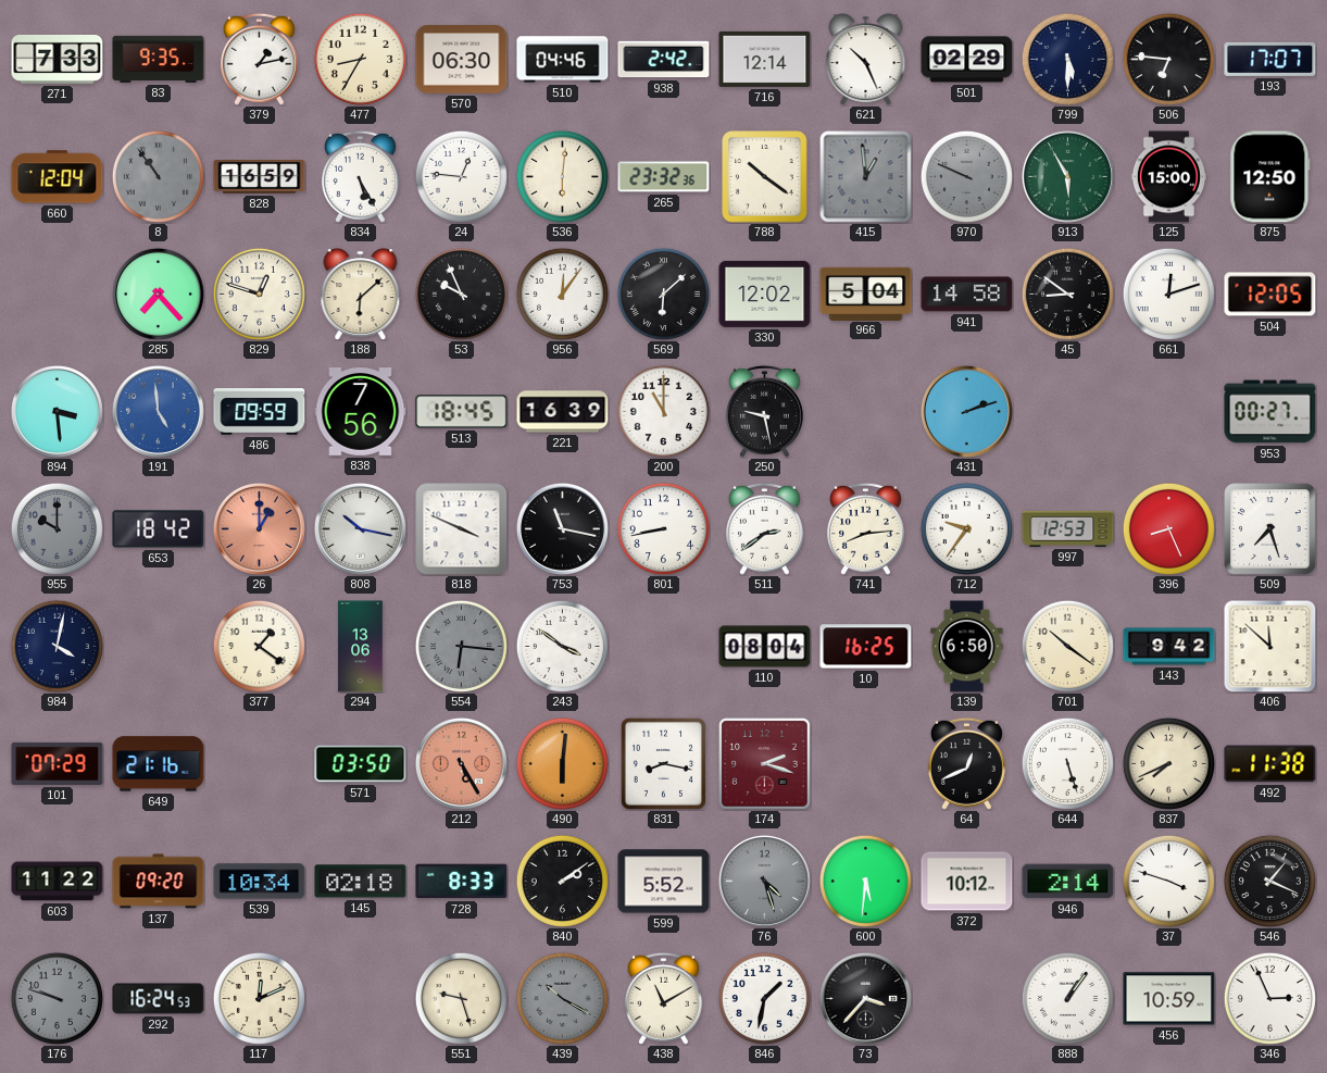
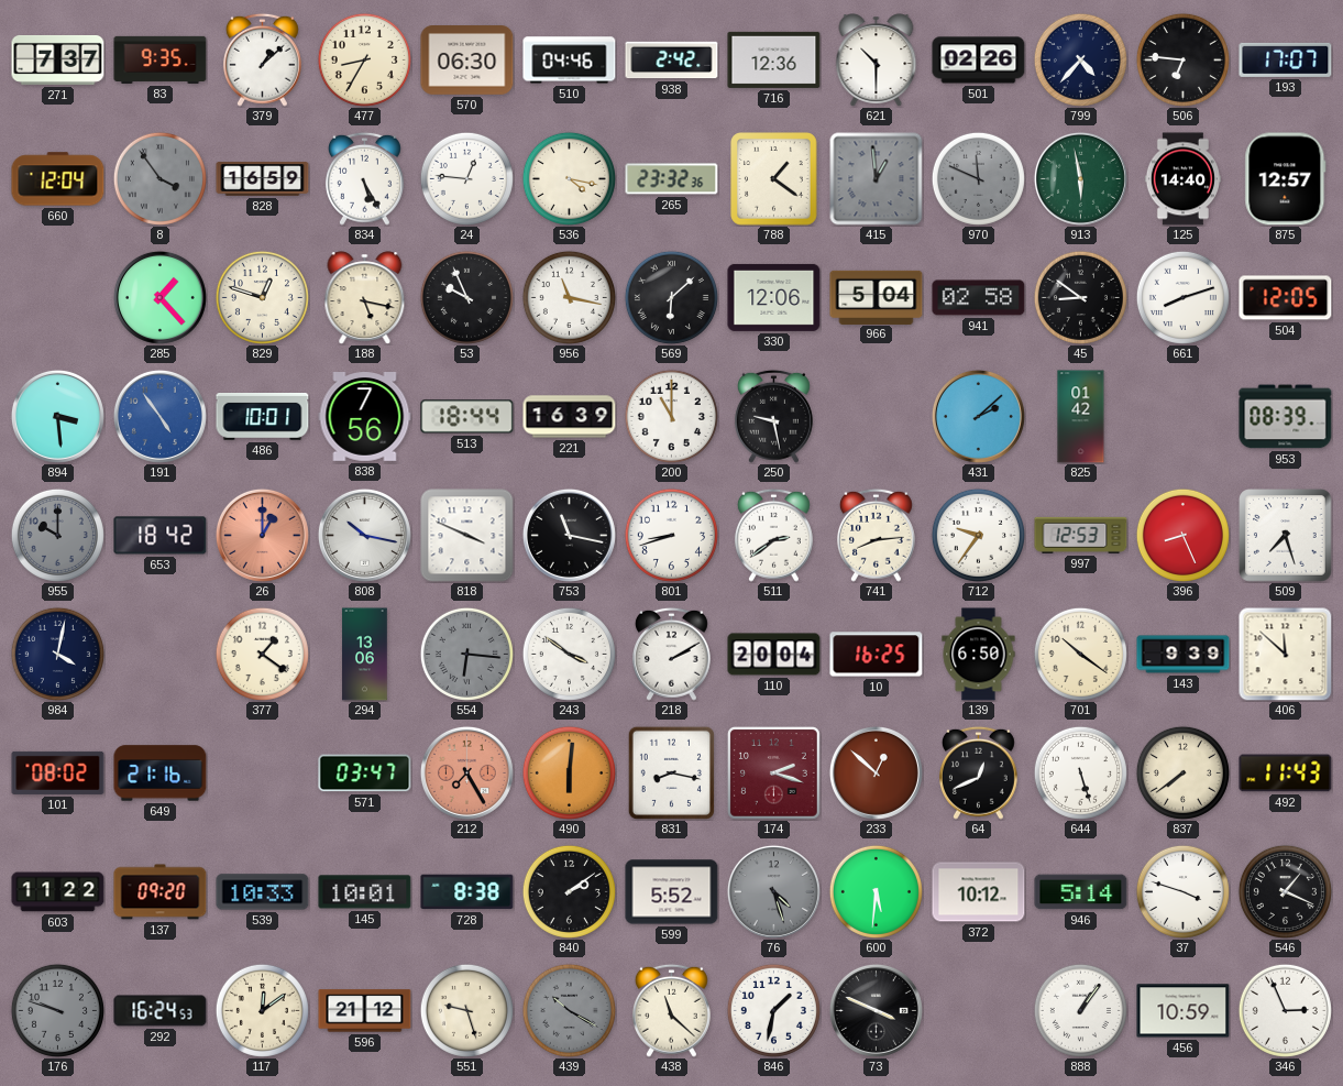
271: 7:33 -> 7:37 (58, 59)
379: 1:13 -> 1:08 (262, 59)
716: 12:14 -> 12:36 (774, 59)
621: 10:26 -> 10:30 (877, 59)
501: 02:29 -> 02:26 (979, 61)
799: 5:30 -> 4:37 (1080, 59)
8: 10:54 -> 3:54 (159, 178)
536: 6:01 -> 4:17 (569, 178)
788: 10:21 -> 1:21 (774, 179)
970: 9:49 -> 11:49 (978, 178)
913: 5:55 -> 5:58 (1080, 178)
125: 15:00 -> 14:40 (1182, 179)
875: 12:50 -> 12:57 (1286, 179)
285: 7:23 -> 1:23 (159, 297)
188: 6:08 -> 5:17 (365, 297)
956: 12:06 -> 11:17 (569, 297)
330: 12:02 -> 12:06 (774, 297)
941: 14:58 -> 02:58 (979, 298)
661: 12:12 -> 8:12 (1182, 297)
191: 4:59 -> 4:54 (159, 416)
486: 09:59 -> 10:01 (263, 417)
513: 18:45 -> 18:44 (467, 417)
431: 2:12 -> 2:08 (978, 416)
825: none -> 01:42 (1081, 417)
953: 00:27 -> 08:39 (1286, 417)
801: 8:43 -> 8:42 (671, 535)
218: none -> 2:10 (671, 654)
110: 08:04 -> 20:04 (774, 655)
143: 9:42 -> 9:39 (1184, 655)
101: 07:29 -> 08:02 (58, 772)
571: 03:50 -> 03:47 (365, 774)
212: 5:25 -> 7:25 (466, 772)
233: none -> 12:52 (876, 772)
837: 7:41 -> 7:39 (1182, 772)
492: 11:38 -> 11:43 (1286, 774)
539: 10:34 -> 10:33 (263, 892)
145: 02:18 -> 10:01 (365, 892)
728: 8:33 -> 8:38 (467, 892)
946: 2:14 -> 5:14 (1081, 892)
117: 12:11 -> 12:09 (262, 1010)
596: none -> 21:12 (365, 1011)
438: 11:10 -> 11:22 (671, 1010)
73: 3:37 -> 3:49 (876, 1010)
